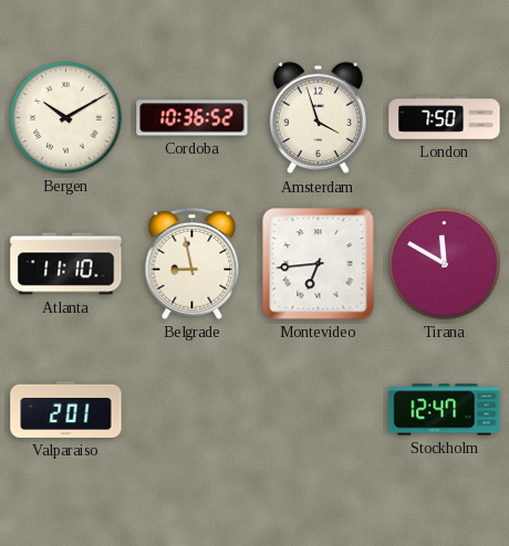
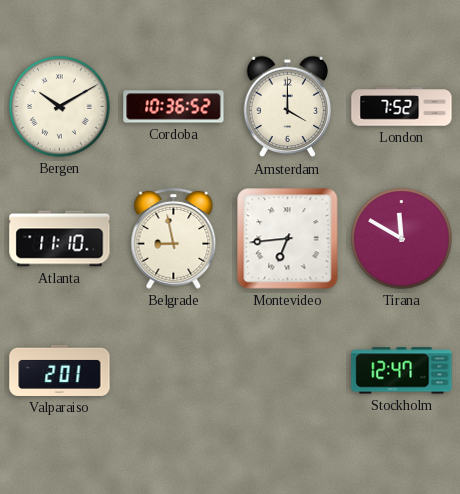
Amsterdam: 3:57 -> 4:00 (288, 107)
London: 7:50 -> 7:52 (402, 107)
